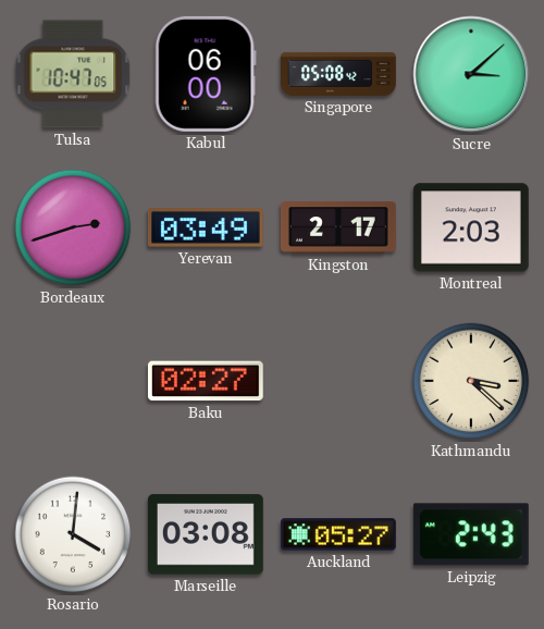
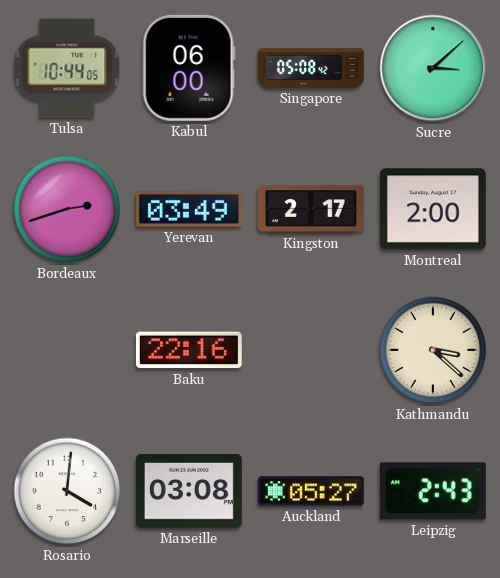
Tulsa: 10:47 -> 10:44 (67, 68)
Montreal: 2:03 -> 2:00 (433, 209)
Baku: 02:27 -> 22:16 (189, 350)
